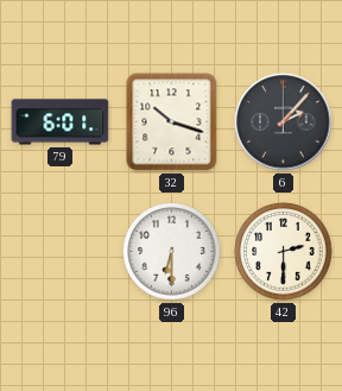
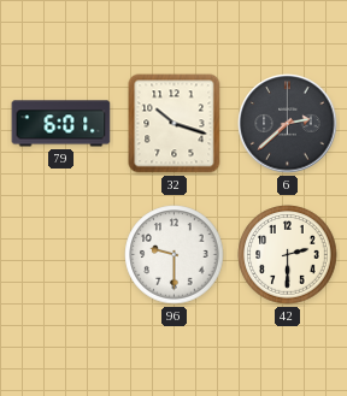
6: 2:07 -> 2:38 (288, 124)
96: 6:30 -> 9:30 (175, 255)
